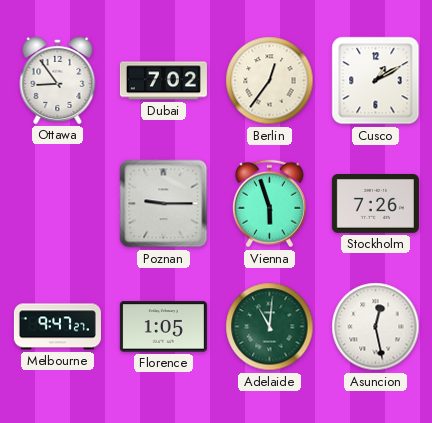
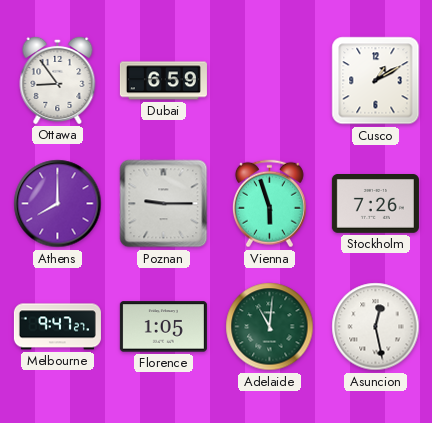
Dubai: 7:02 -> 6:59 (163, 81)
Berlin: 12:36 -> none (270, 81)
Athens: none -> 8:00 (58, 204)
